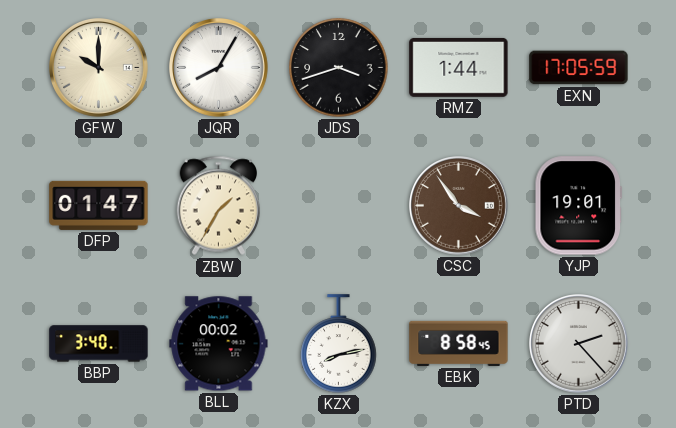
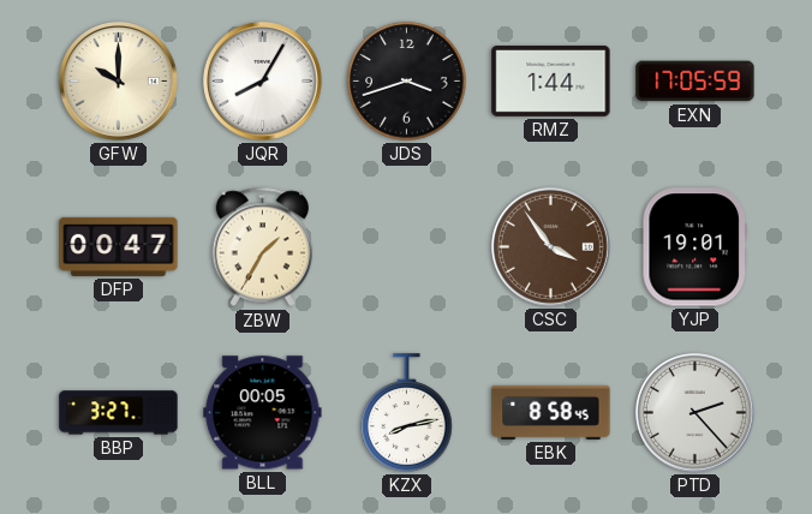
DFP: 01:47 -> 00:47 (119, 246)
BBP: 3:40 -> 3:27 (119, 413)
BLL: 00:02 -> 00:05 (263, 413)
